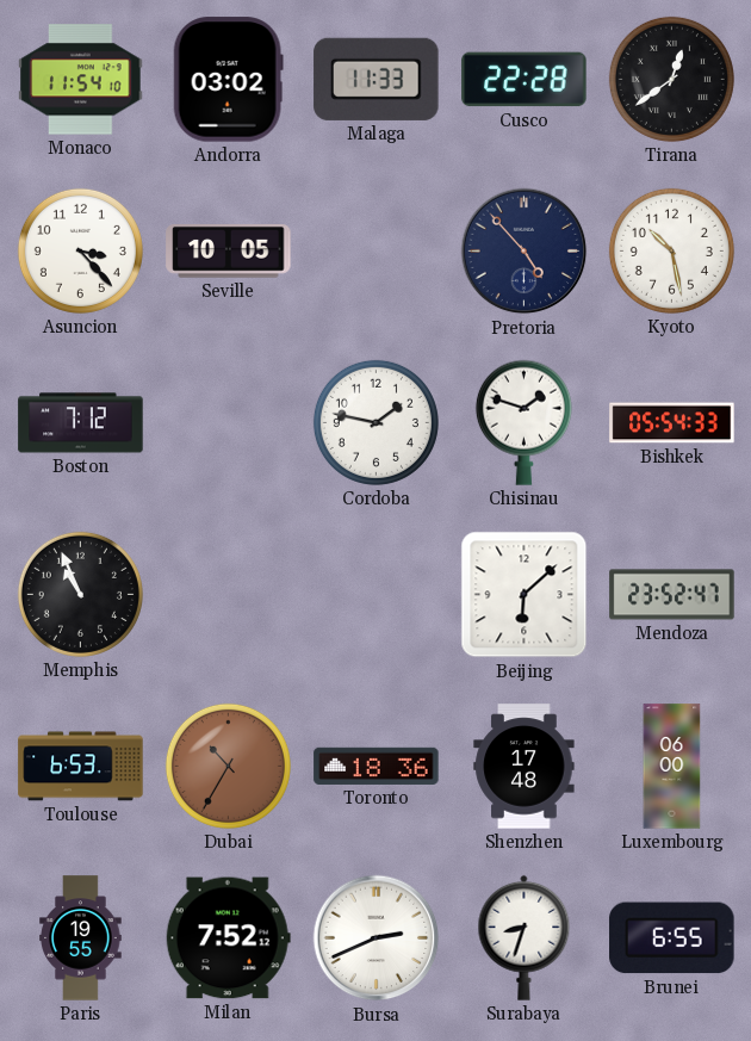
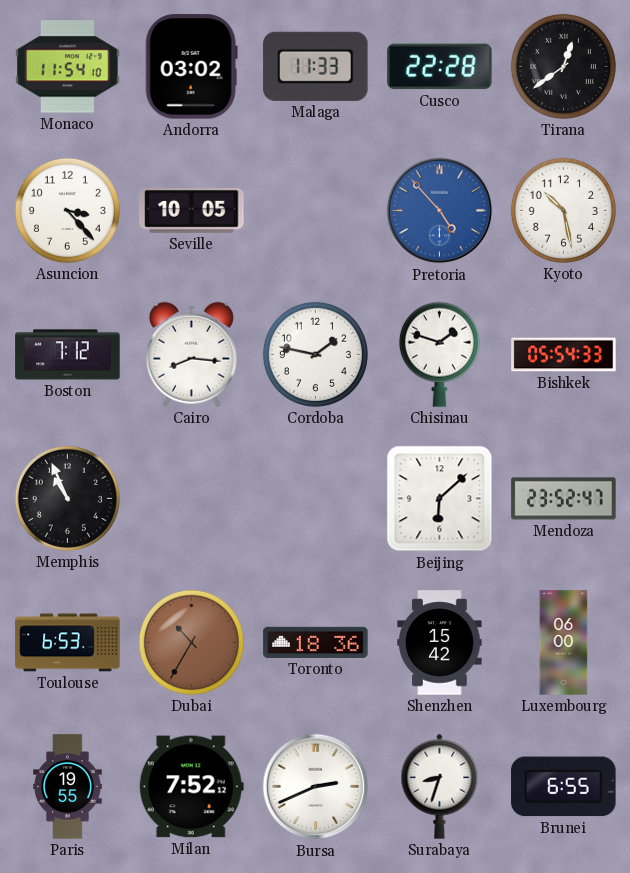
Pretoria dial: navy -> blue (440, 211)
Cairo: none -> 8:16 (191, 354)
Shenzhen: 17:48 -> 15:42 (440, 643)
